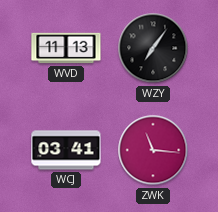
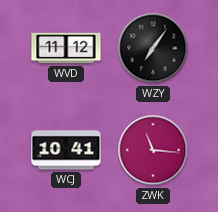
WVD: 11:13 -> 11:12 (66, 48)
WCJ: 03:41 -> 10:41 (66, 150)
